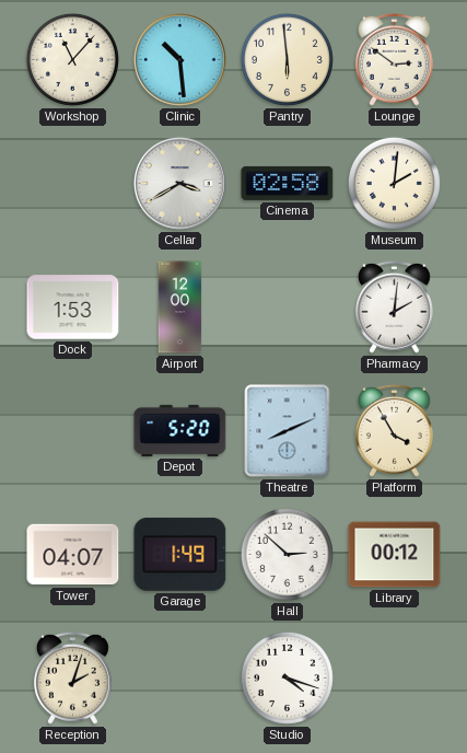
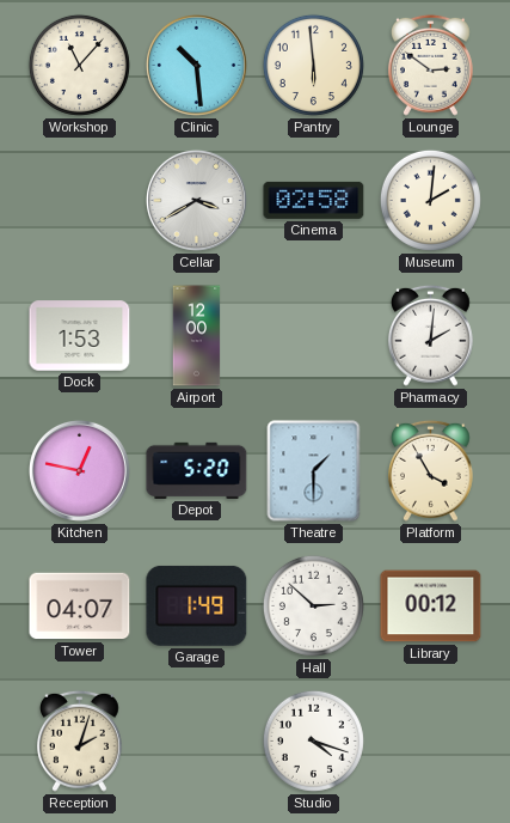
Kitchen: none -> 12:47 (79, 470)
Theatre: 8:11 -> 1:30 (314, 471)
